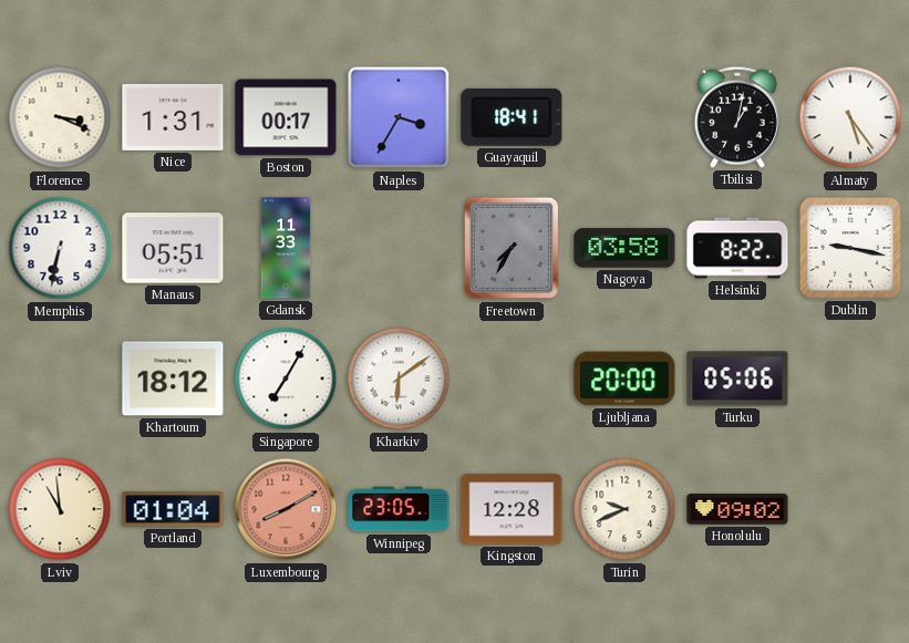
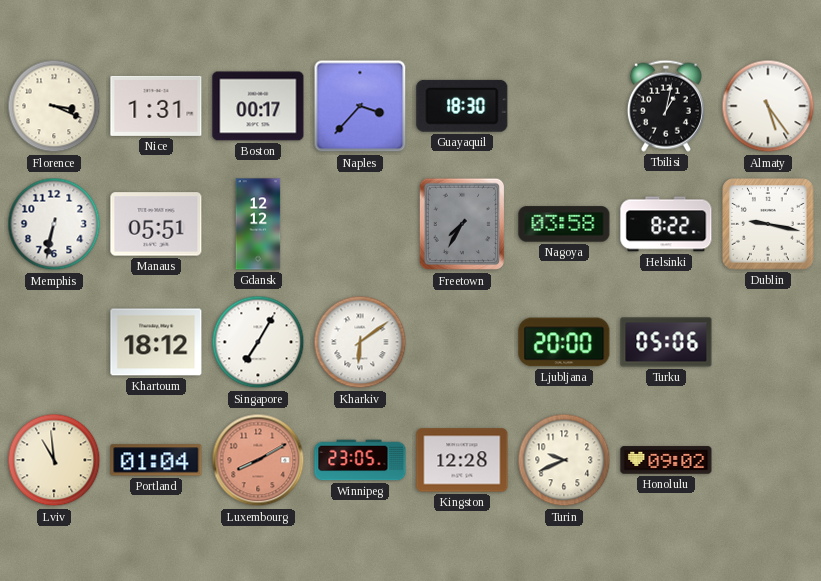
Naples: 3:35 -> 3:37 (360, 106)
Guayaquil: 18:41 -> 18:30 (462, 106)
Gdansk: 11:33 -> 12:12 (258, 224)
